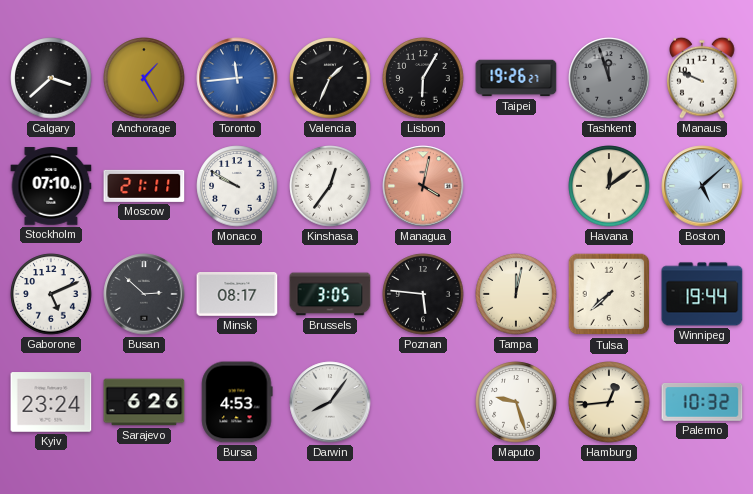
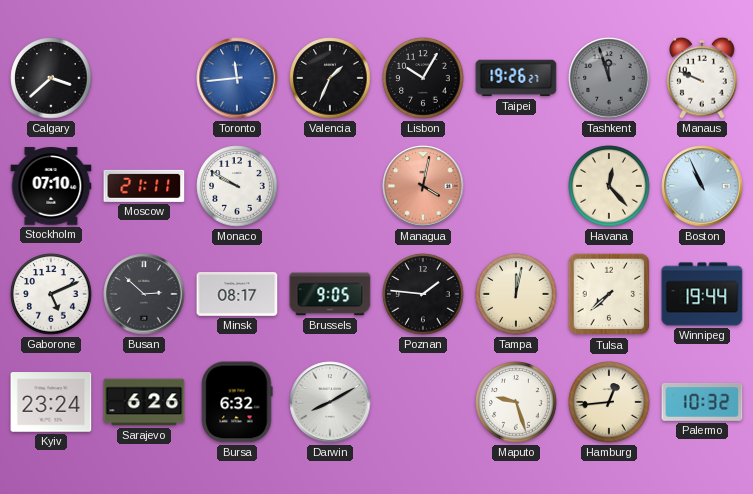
Anchorage: 1:25 -> none (144, 78)
Lisbon: 6:05 -> 10:05 (423, 78)
Kinshasa: 12:36 -> none (330, 186)
Havana: 12:09 -> 12:23 (609, 186)
Boston: 5:08 -> 10:56 (702, 186)
Brussels: 3:05 -> 9:05 (330, 294)
Poznan: 5:46 -> 1:46 (423, 294)
Bursa: 4:53 -> 6:32 (237, 402)
Darwin: 8:06 -> 8:10 (330, 402)
